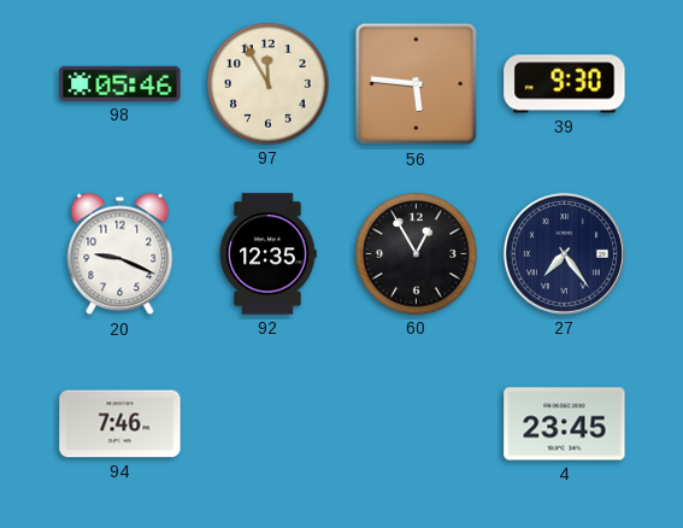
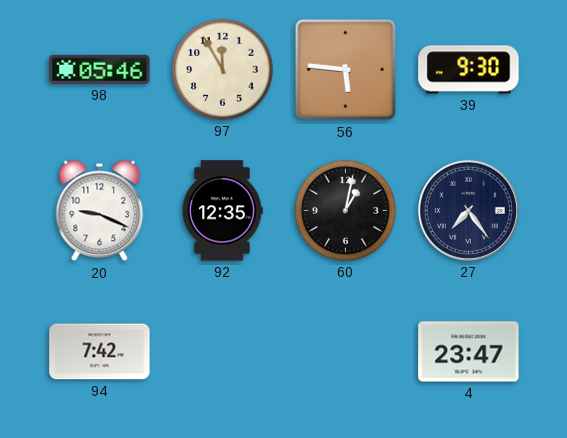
60: 12:55 -> 1:02 (346, 211)
94: 7:46 -> 7:42 (100, 352)
4: 23:45 -> 23:47 (469, 352)
